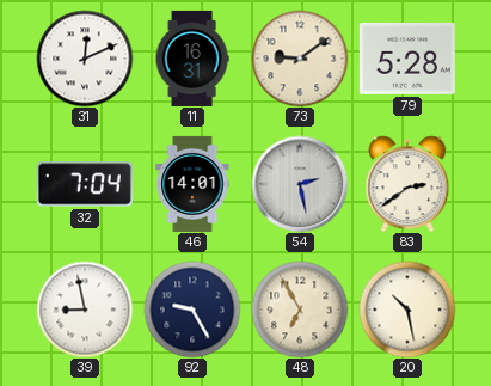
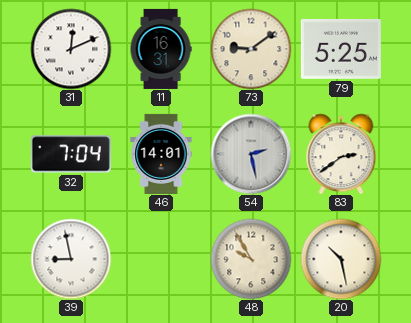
79: 5:28 -> 5:25 (341, 49)
92: 9:25 -> none (192, 310)
48: 6:55 -> 9:55 (251, 259)
